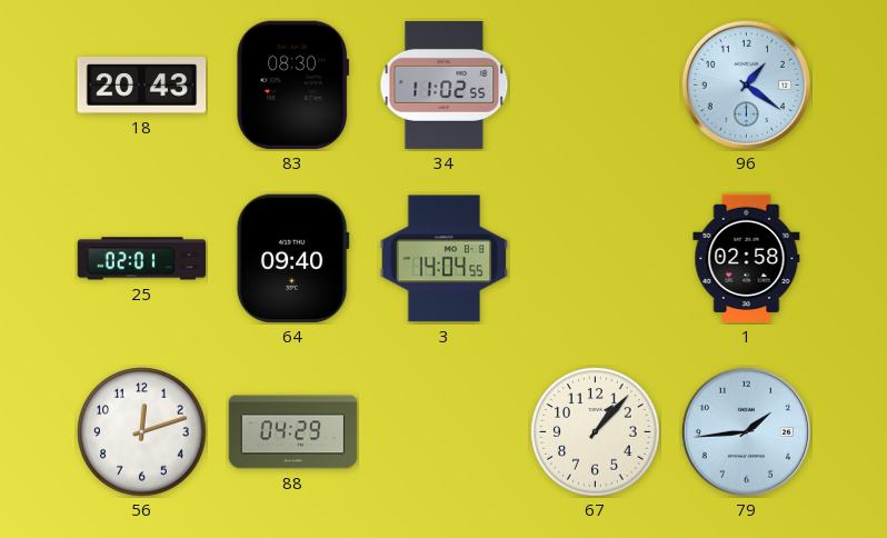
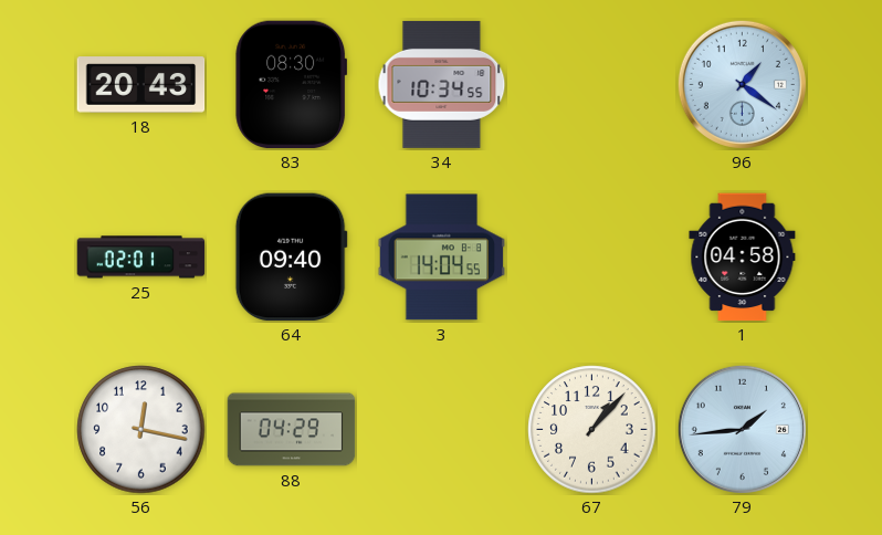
34: 11:02 -> 10:34 (442, 84)
1: 02:58 -> 04:58 (743, 258)
56: 12:12 -> 12:17 (141, 430)
